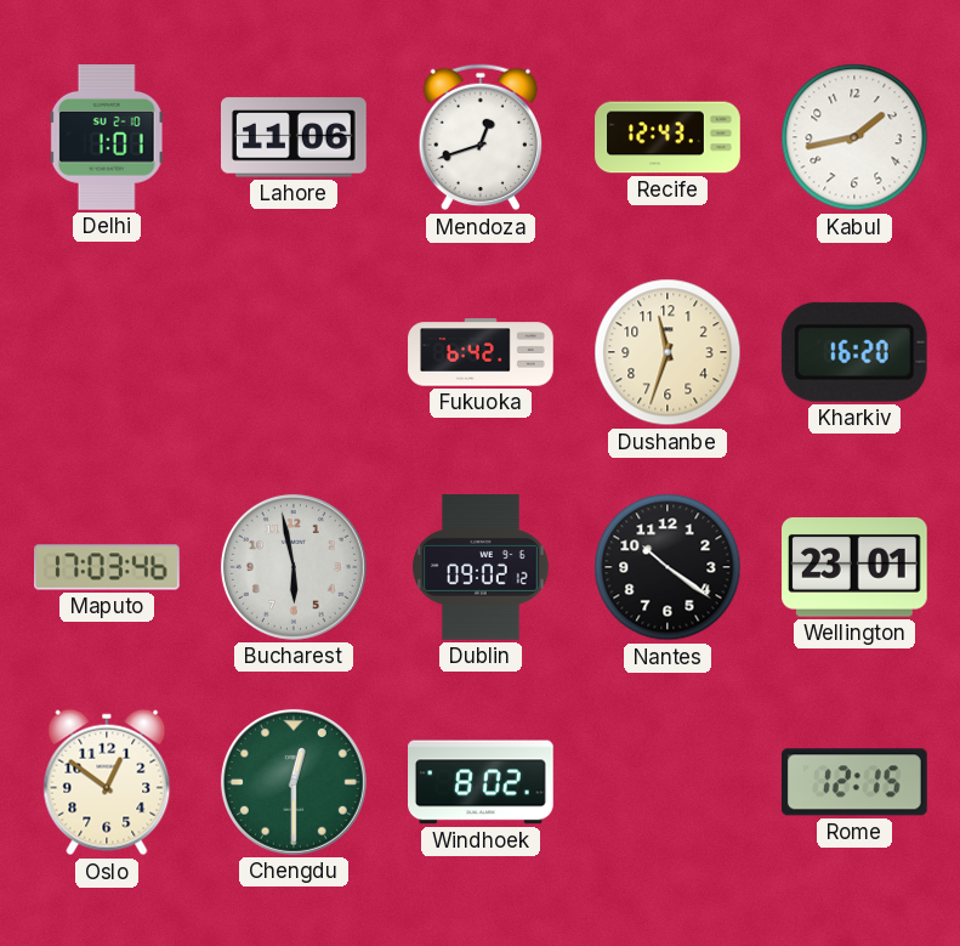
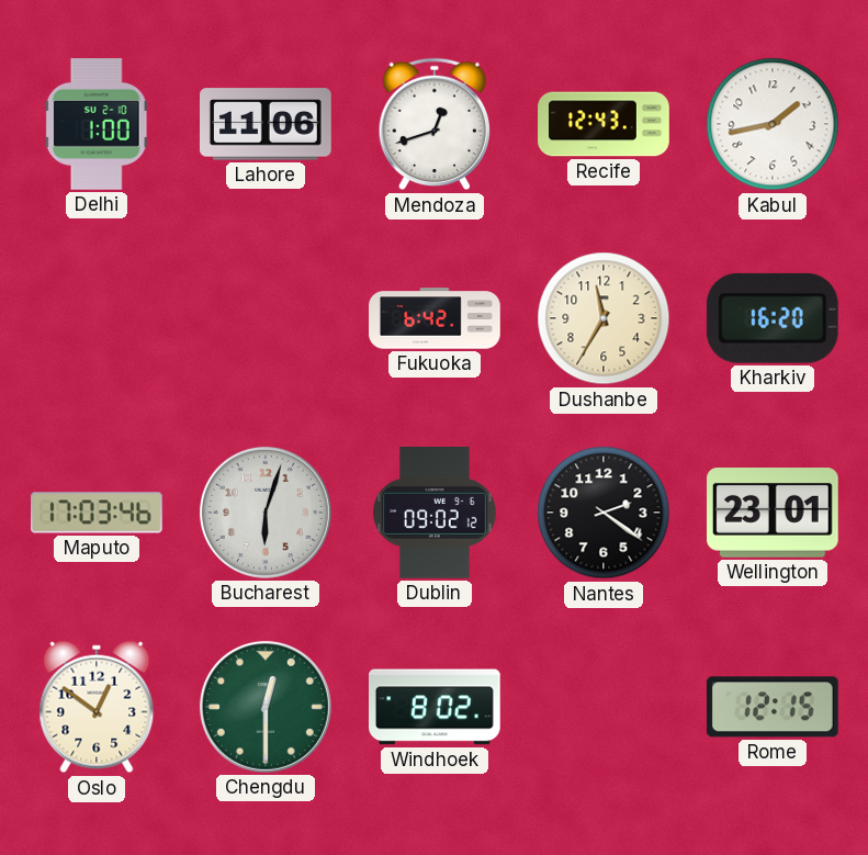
Delhi: 1:01 -> 1:00 (97, 125)
Dushanbe: 11:33 -> 11:35 (604, 318)
Bucharest: 5:58 -> 6:03 (266, 513)
Nantes: 10:21 -> 2:21 (604, 513)
